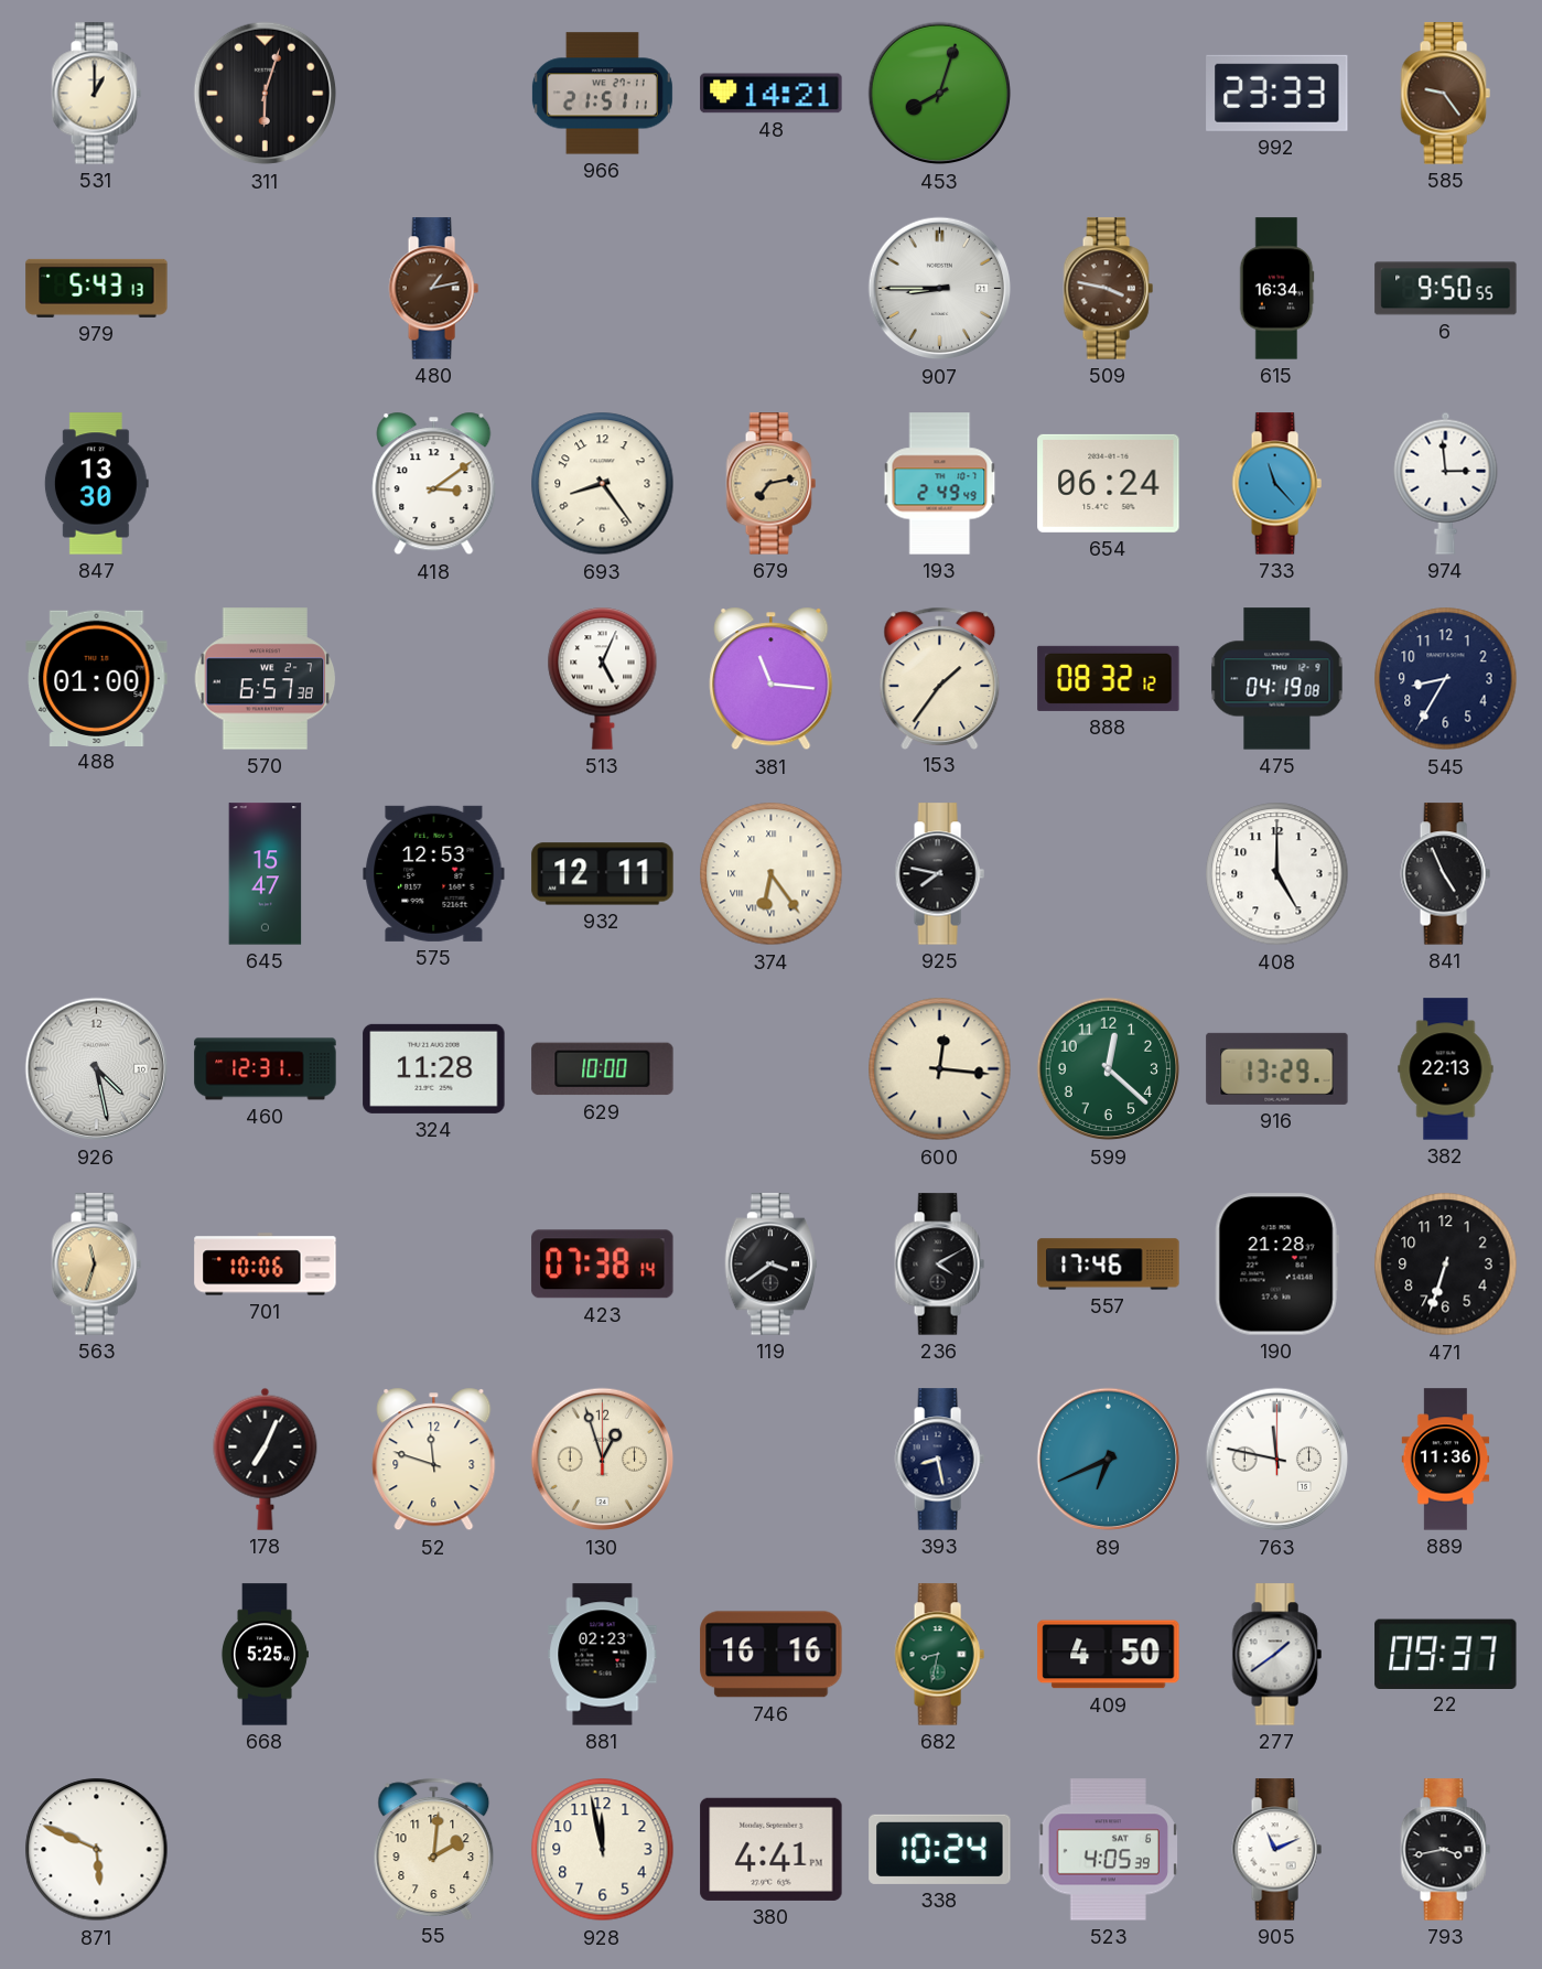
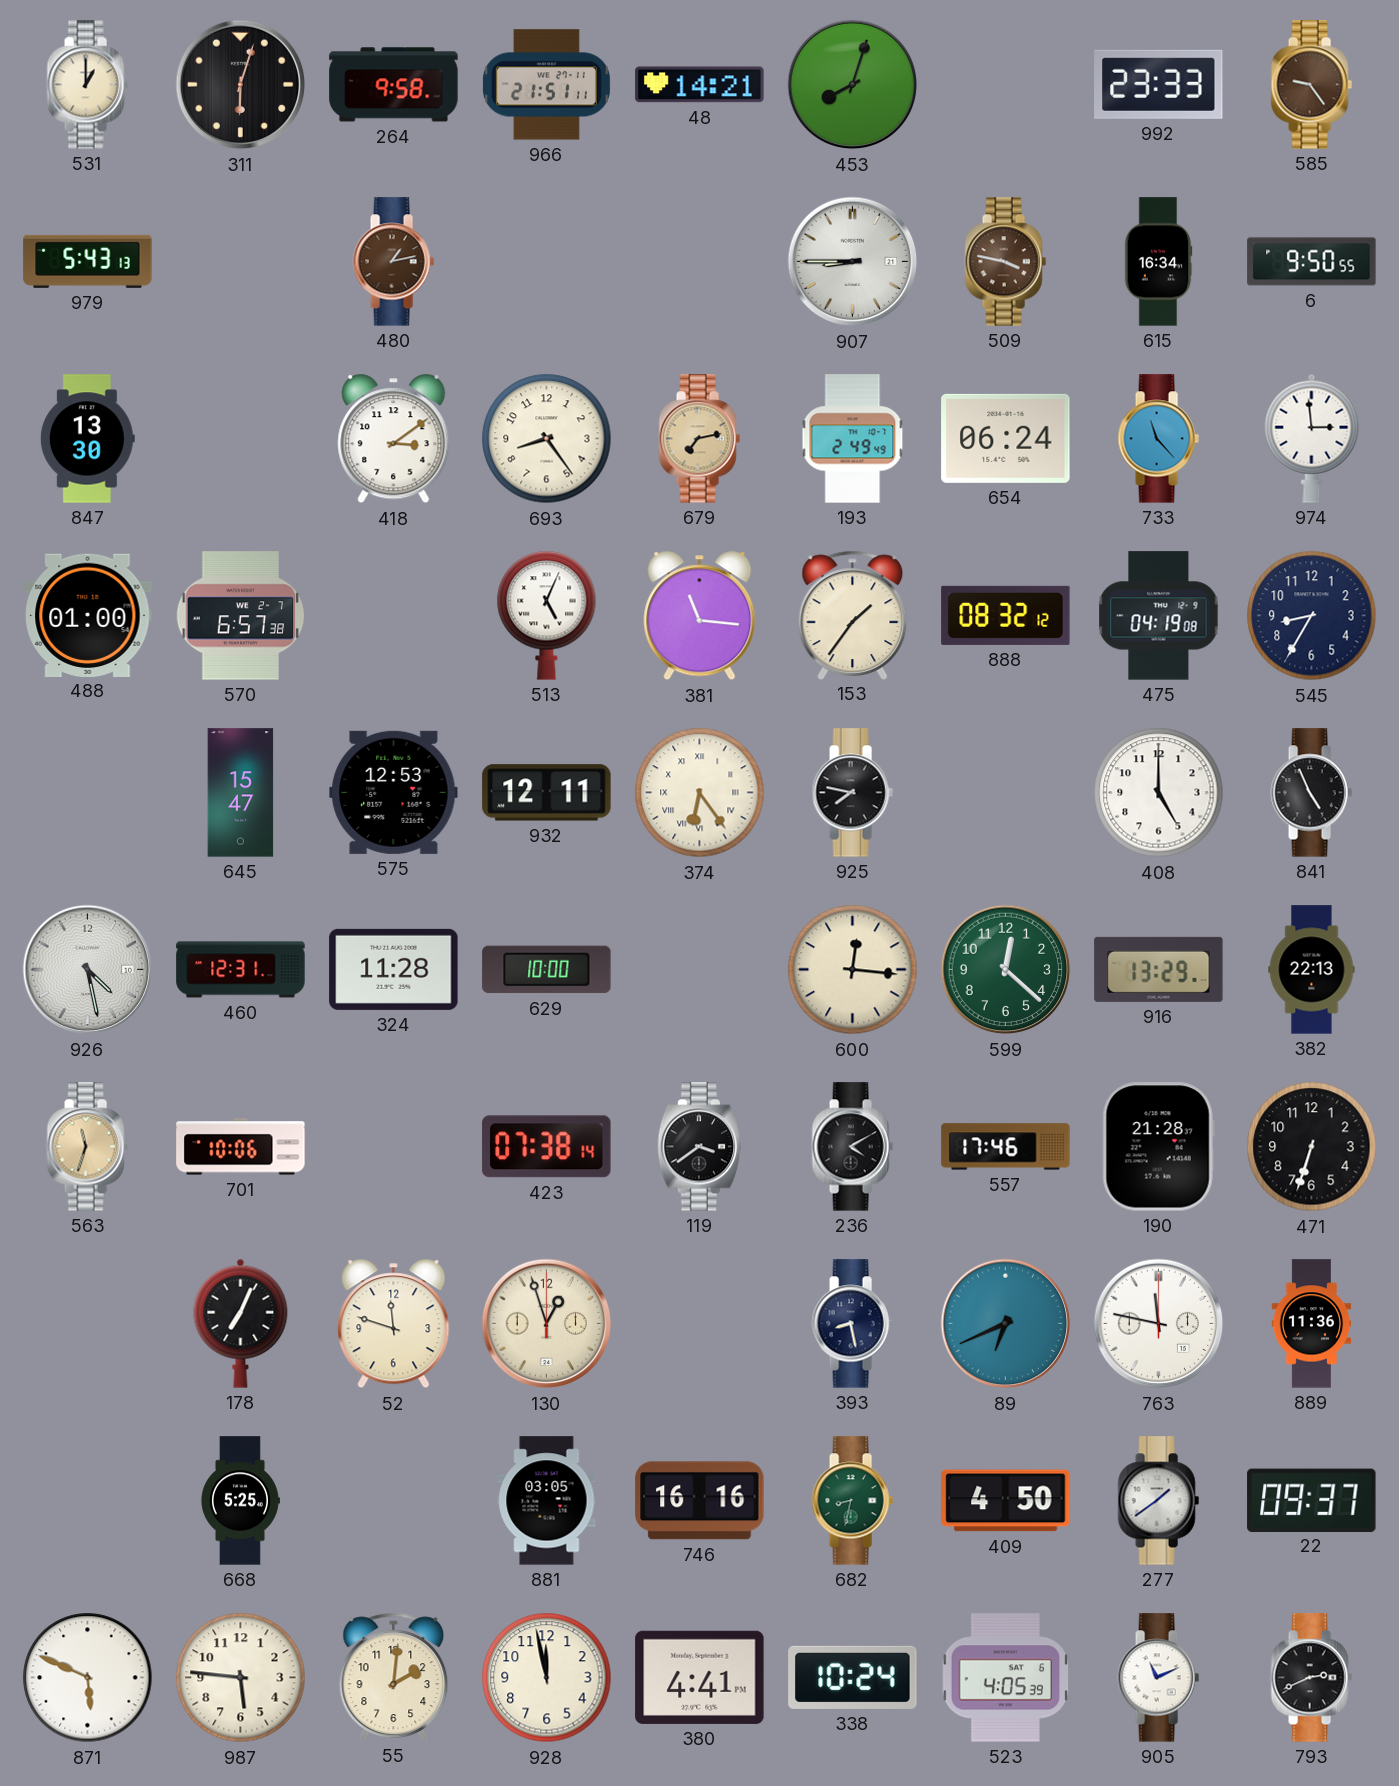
264: none -> 9:58 (394, 85)
881: 02:23 -> 03:05 (547, 1501)
987: none -> 5:46 (241, 1678)
793: 3:43 -> 2:41 (1311, 1678)
